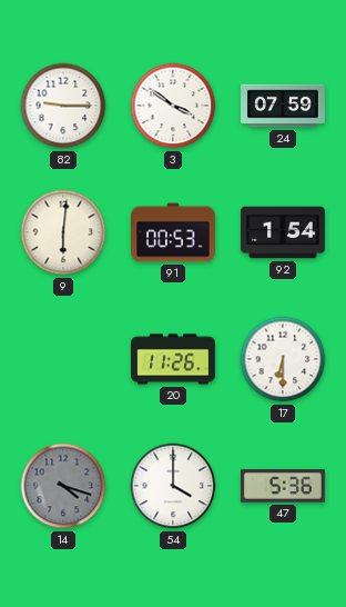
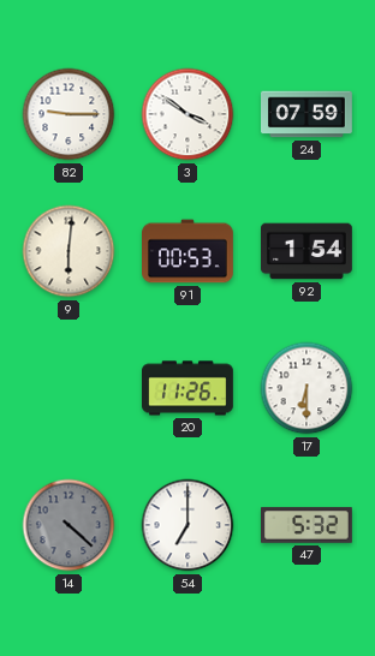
14: 4:18 -> 4:22 (69, 525)
54: 4:00 -> 7:00 (187, 525)
47: 5:36 -> 5:32 (308, 525)
